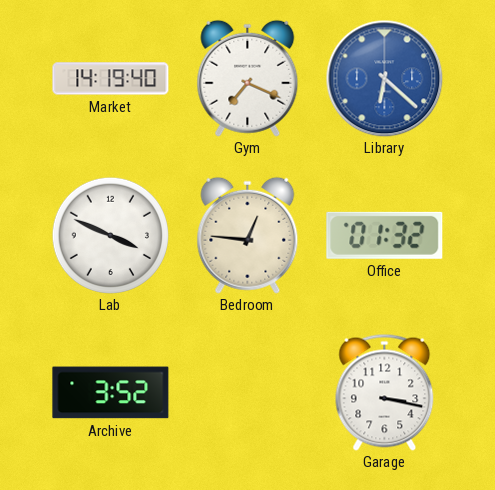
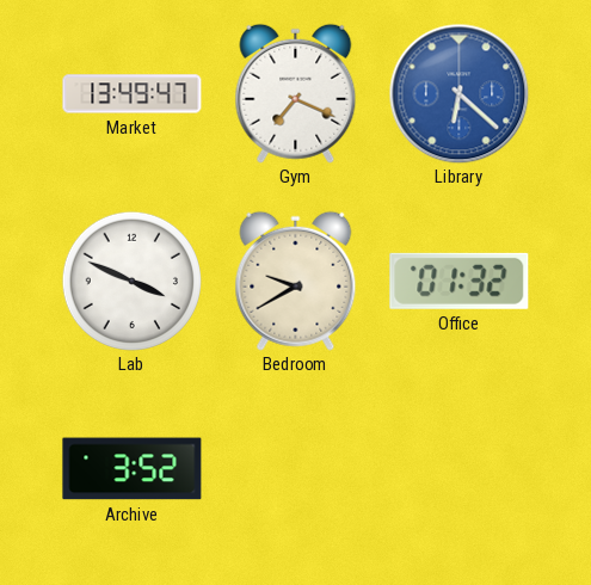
Market: 14:19 -> 13:49 (133, 94)
Bedroom: 12:46 -> 9:40 (296, 281)
Garage: 3:17 -> none (385, 392)
